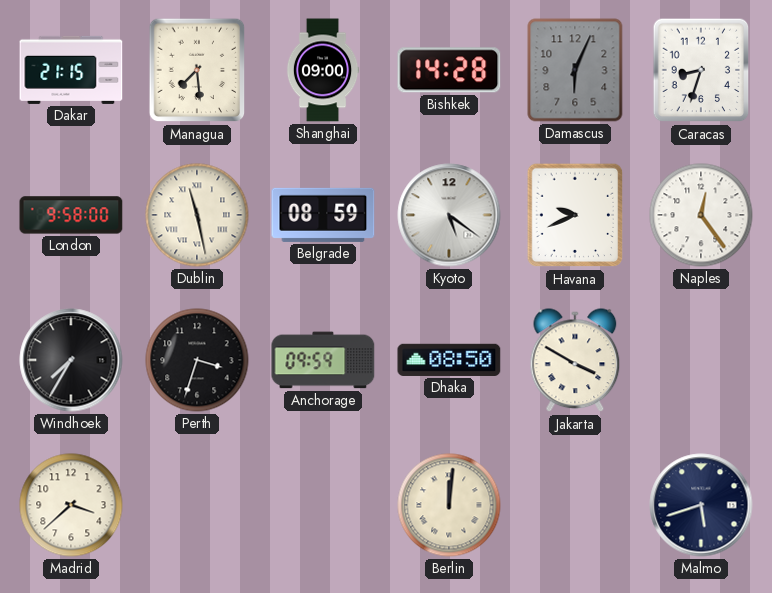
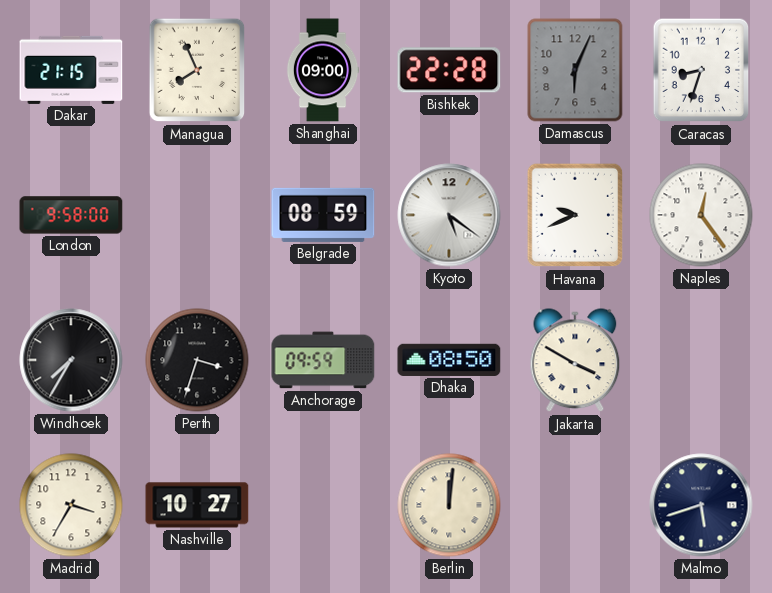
Managua: 7:29 -> 7:56 (197, 70)
Bishkek: 14:28 -> 22:28 (449, 70)
Dublin: 11:28 -> none (197, 215)
Madrid: 3:38 -> 3:35 (71, 505)
Nashville: none -> 10:27 (197, 505)
